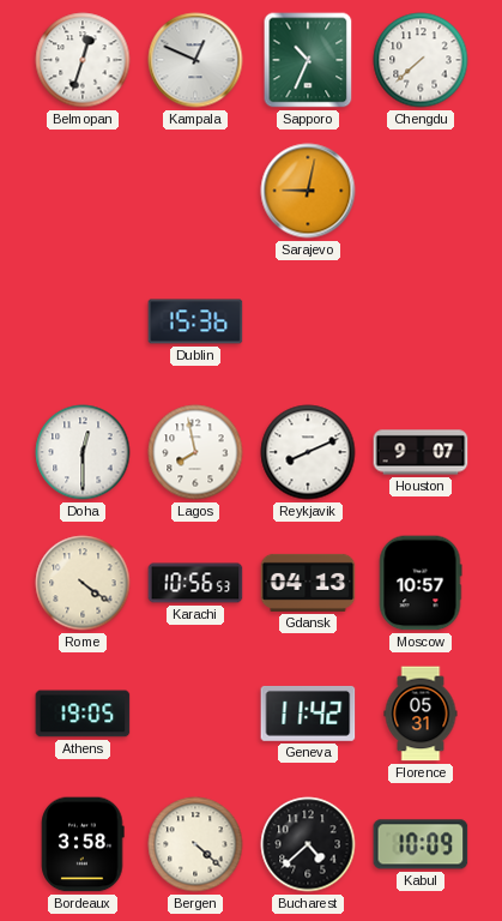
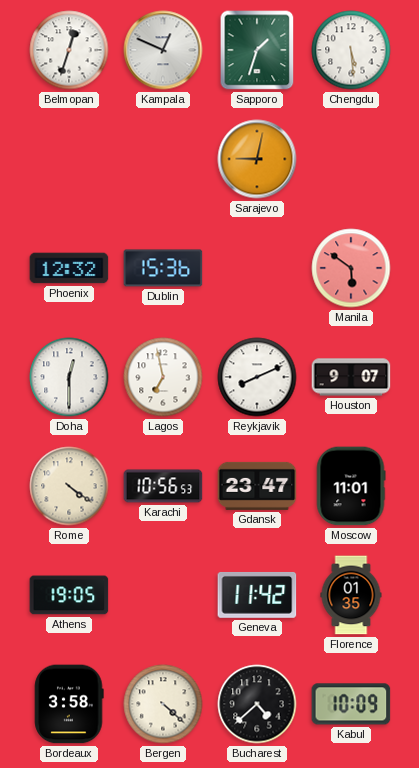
Sapporo: 10:34 -> 1:33 (257, 50)
Chengdu: 7:38 -> 5:29 (351, 50)
Phoenix: none -> 12:32 (69, 268)
Manila: none -> 5:51 (351, 268)
Lagos: 7:58 -> 6:58 (163, 377)
Gdansk: 04:13 -> 23:47 (257, 486)
Moscow: 10:57 -> 11:01 (351, 486)
Florence: 05:31 -> 01:35 (351, 595)
